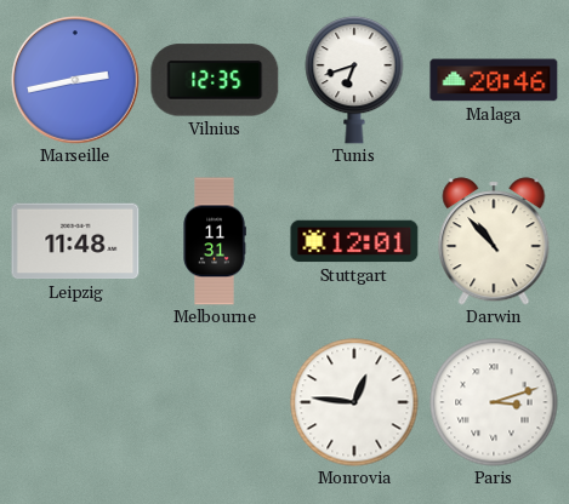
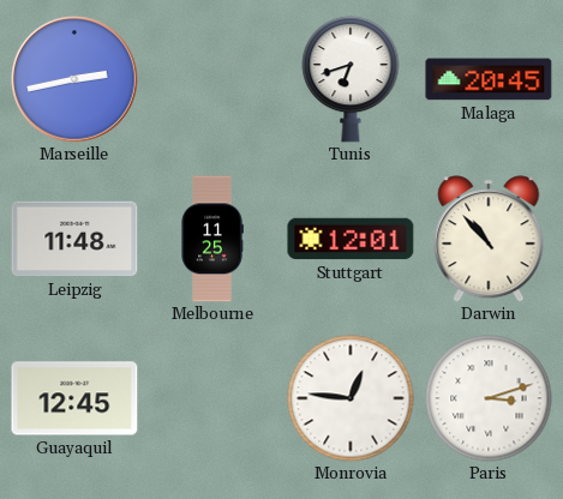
Vilnius: 12:35 -> none (215, 80)
Malaga: 20:46 -> 20:45 (489, 79)
Melbourne: 11:31 -> 11:25 (212, 239)
Guayaquil: none -> 12:45 (74, 398)
